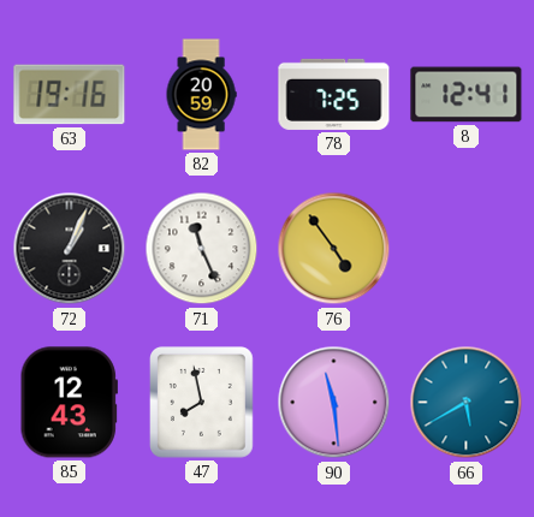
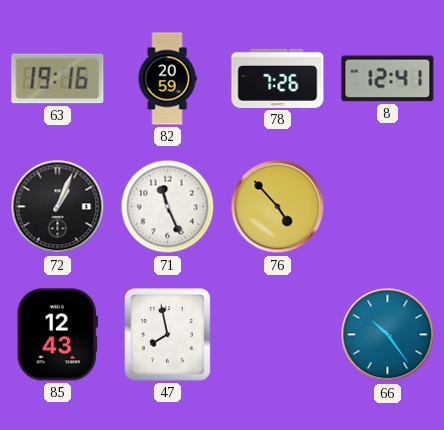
78: 7:25 -> 7:26 (278, 78)
76: 4:54 -> 4:53 (278, 207)
90: 11:29 -> none (334, 403)
66: 5:40 -> 10:24 (388, 335)
